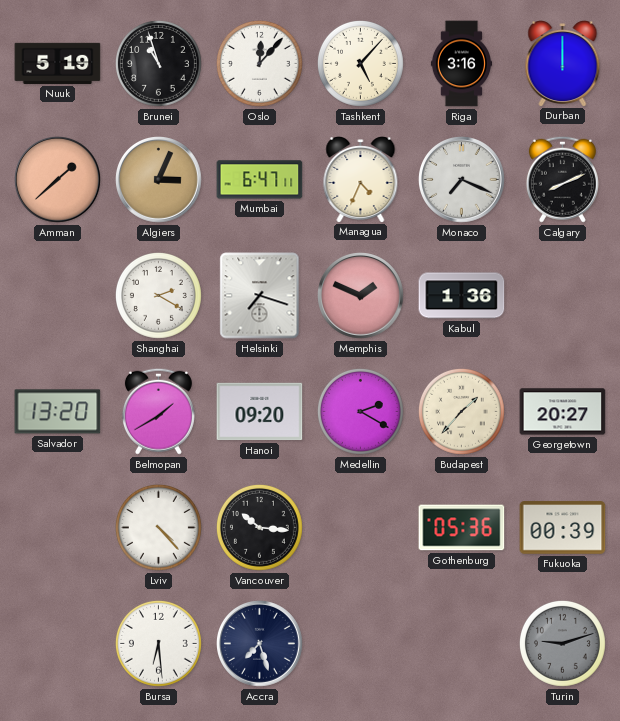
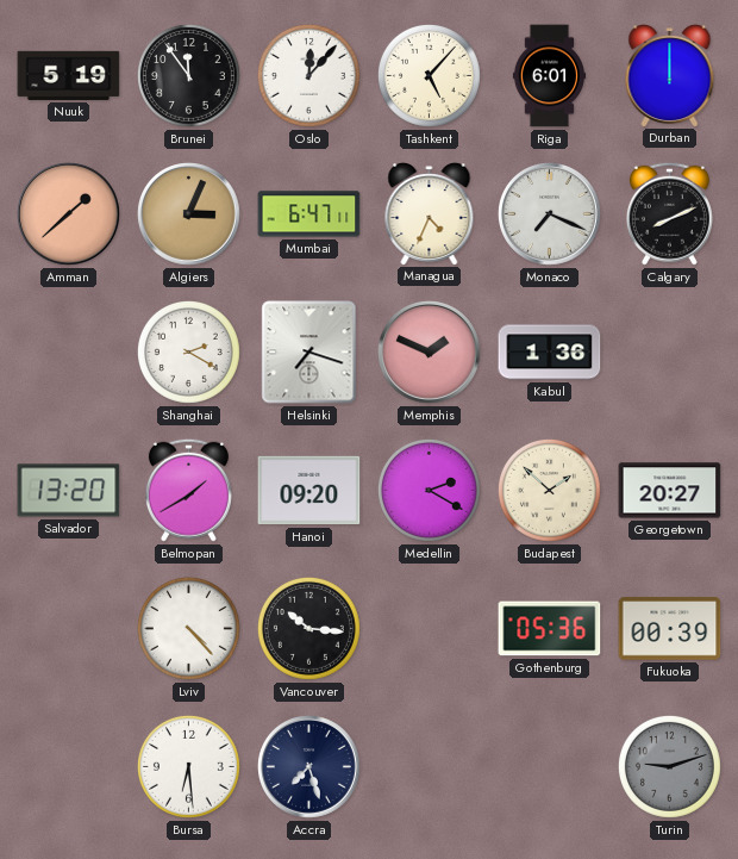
Brunei: 10:57 -> 11:54 (188, 75)
Riga: 3:16 -> 6:01 (549, 76)
Budapest: 1:37 -> 1:52 (549, 490)
